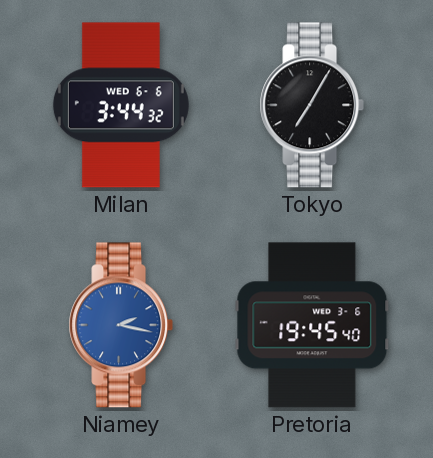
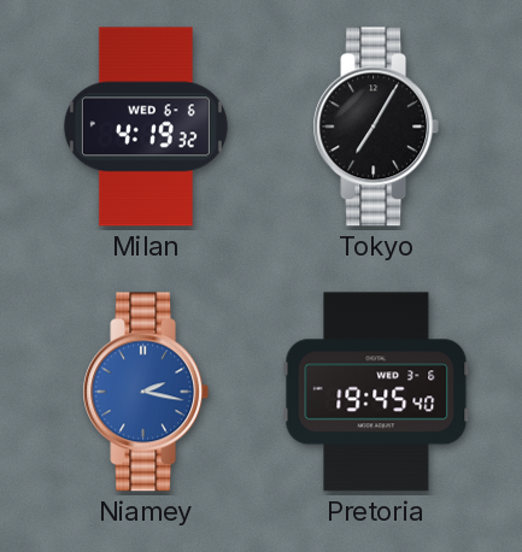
Milan: 3:44 -> 4:19 (146, 127)
